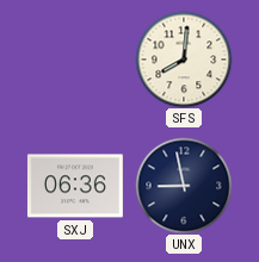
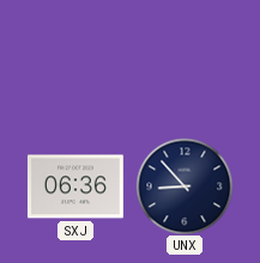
SFS: 8:01 -> none (184, 60)
UNX: 8:58 -> 8:53 (185, 186)
